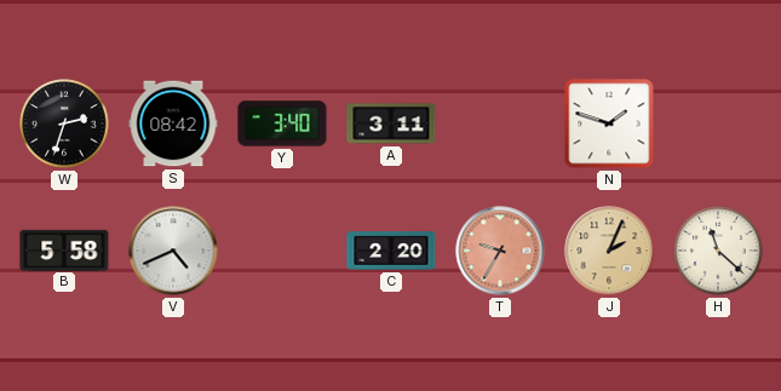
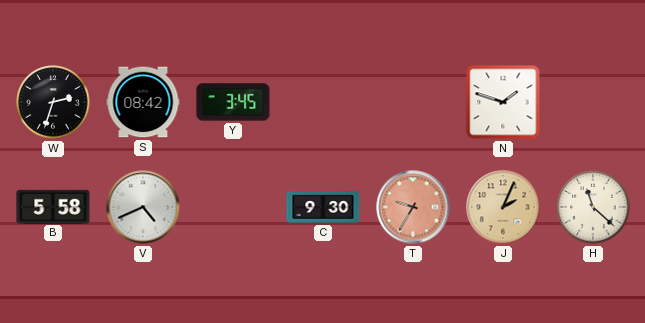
Y: 3:40 -> 3:45 (233, 102)
A: 3:11 -> none (391, 123)
C: 2:20 -> 9:30 (323, 207)
